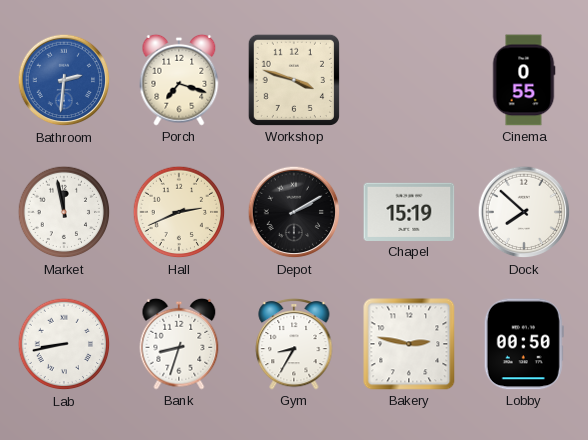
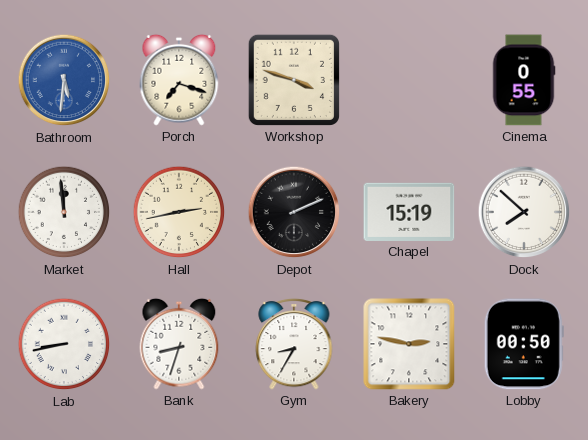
Bathroom: 2:31 -> 5:31 (64, 80)
Market: 11:58 -> 11:59 (64, 212)
Hall: 2:41 -> 2:43 (179, 212)
Depot: 2:10 -> 2:11 (294, 212)
